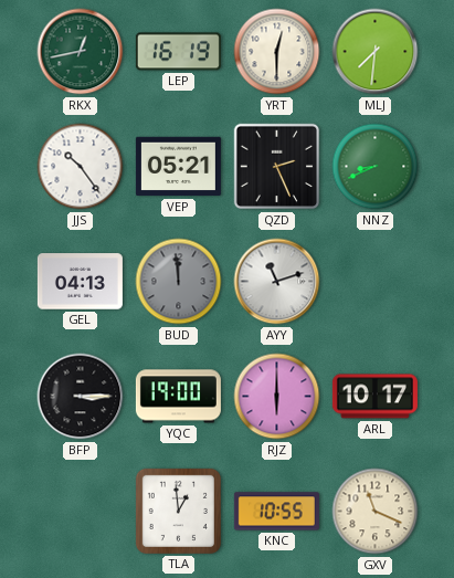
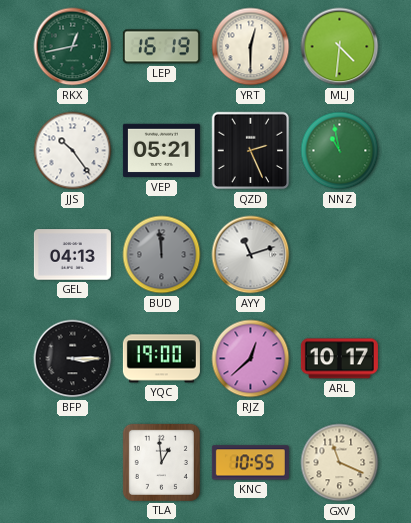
MLJ: 7:31 -> 4:31 (340, 47)
NNZ: 8:41 -> 10:58 (340, 151)
RJZ: 6:00 -> 12:38 (251, 359)
